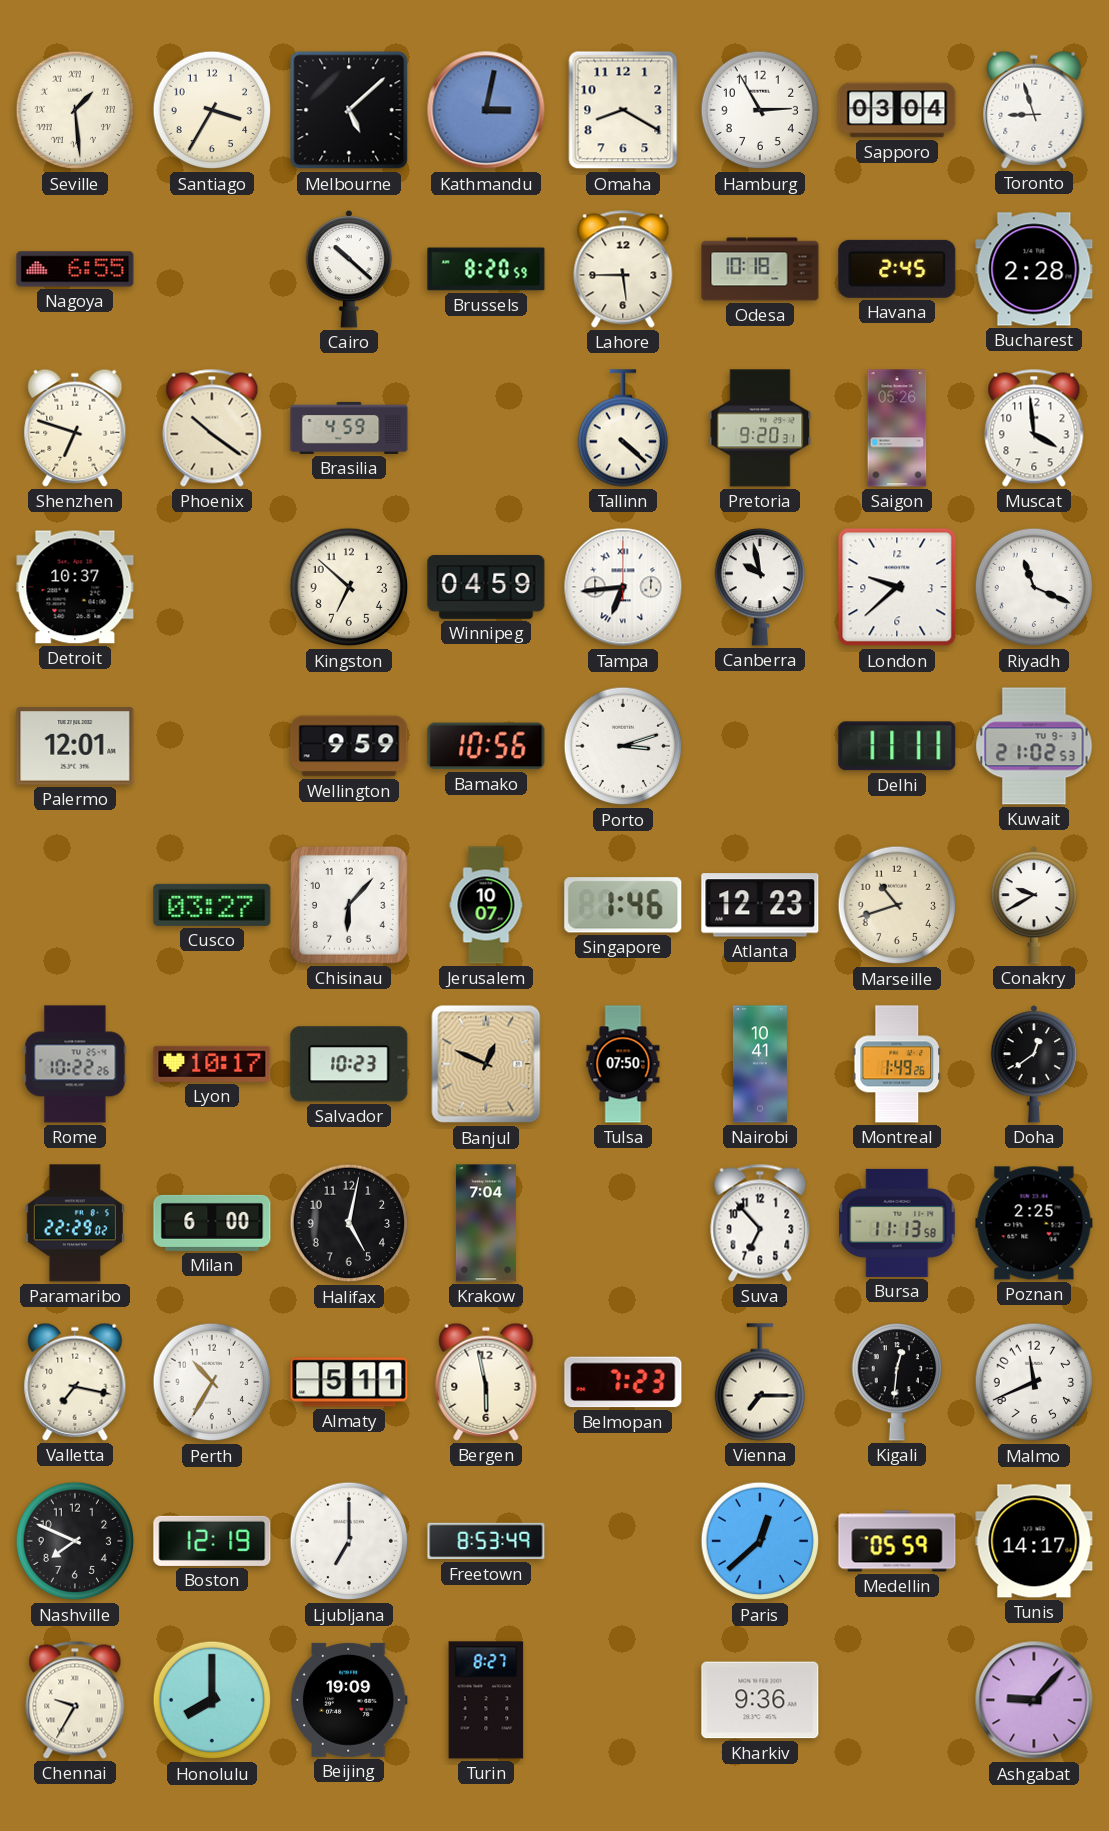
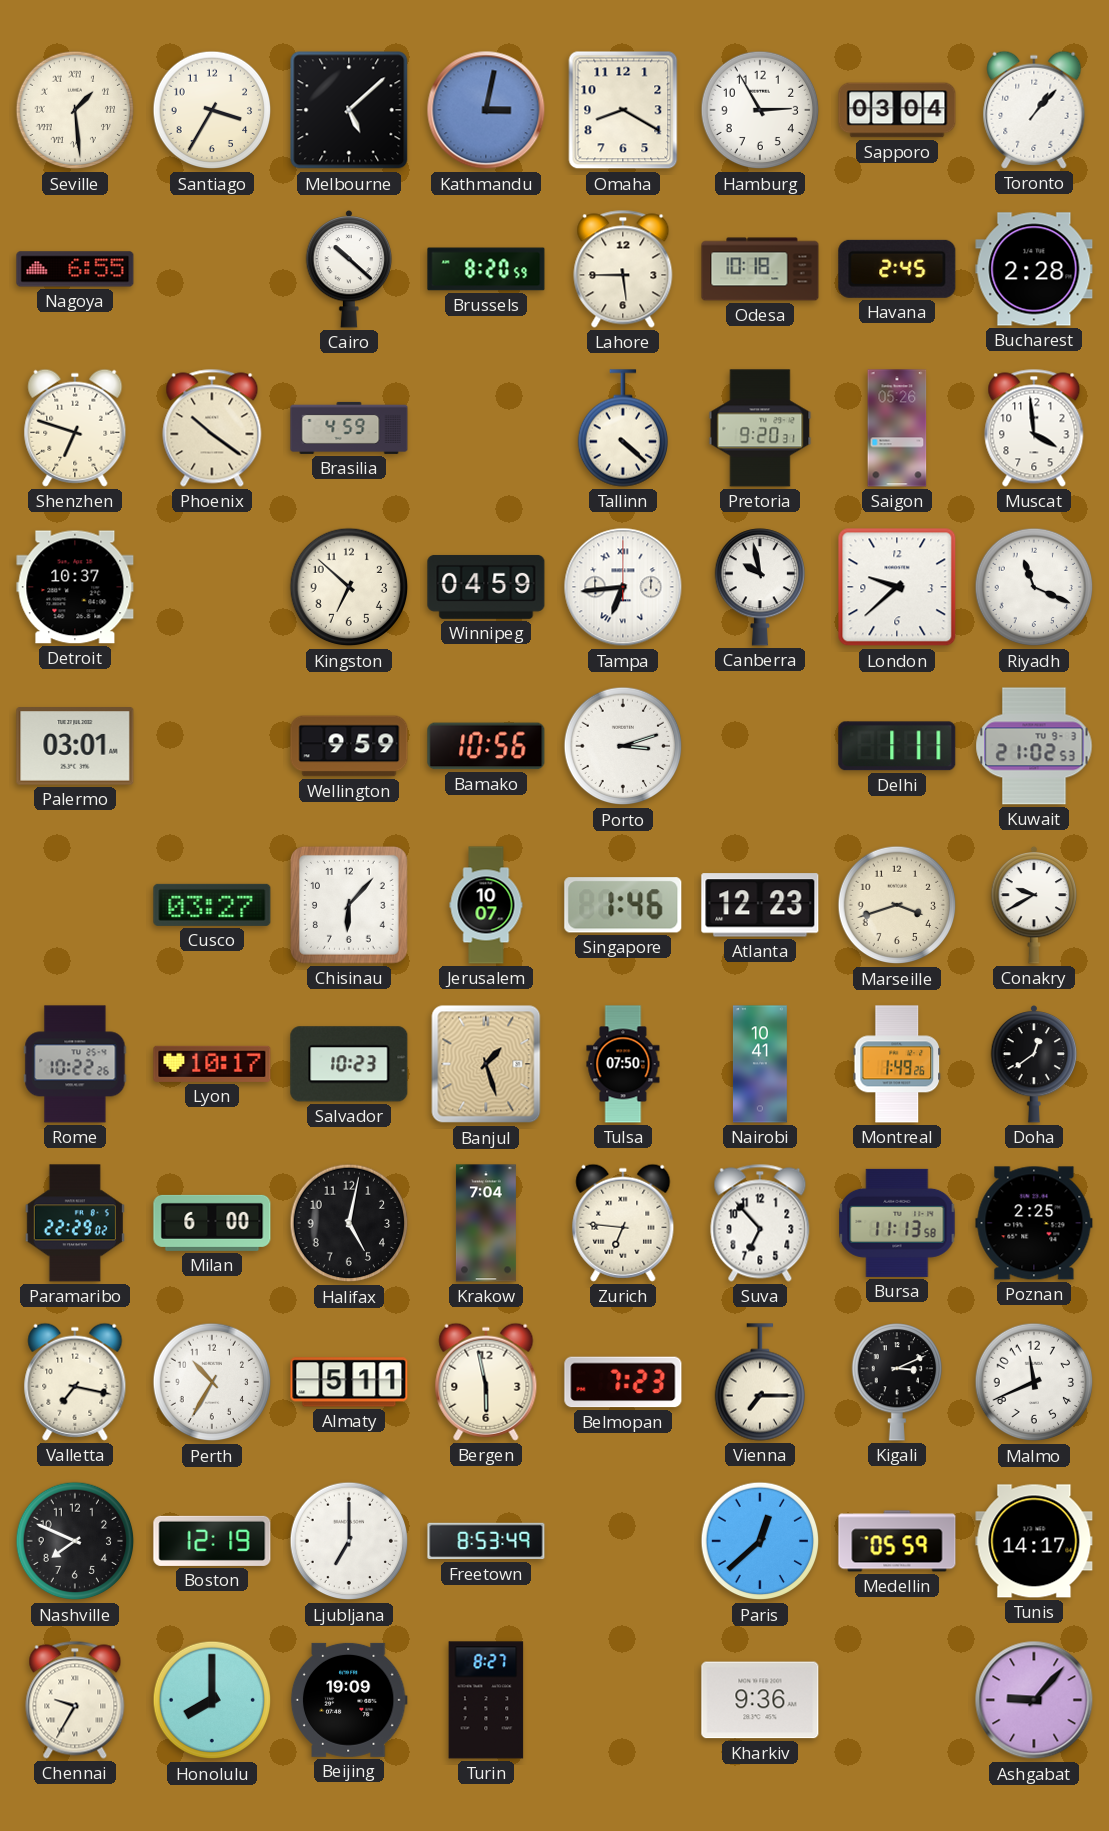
Toronto: 8:57 -> 1:07 (1034, 110)
Palermo: 12:01 -> 03:01 (75, 746)
Delhi: 11:11 -> 1:11 (897, 746)
Marseille: 10:42 -> 3:42 (897, 905)
Banjul: 12:49 -> 1:27 (486, 1064)
Zurich: none -> 6:46 (623, 1223)
Kigali: 12:31 -> 3:11 (896, 1382)
